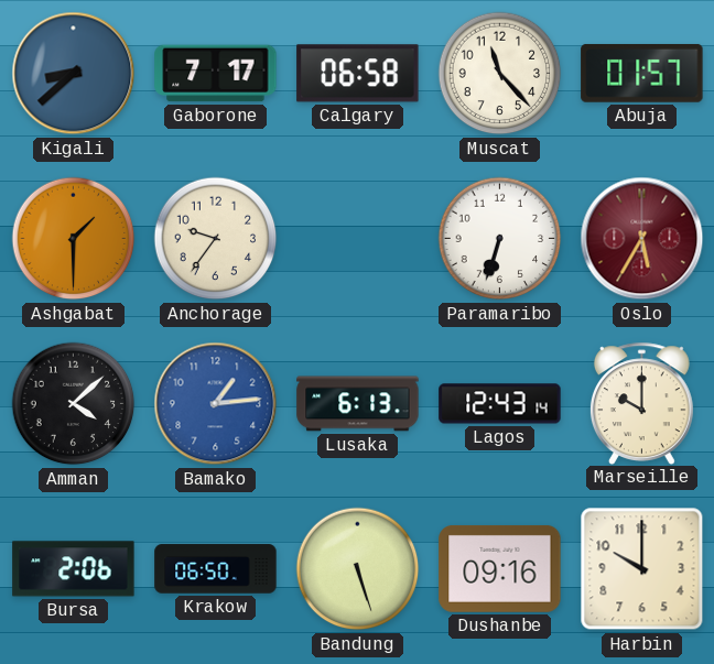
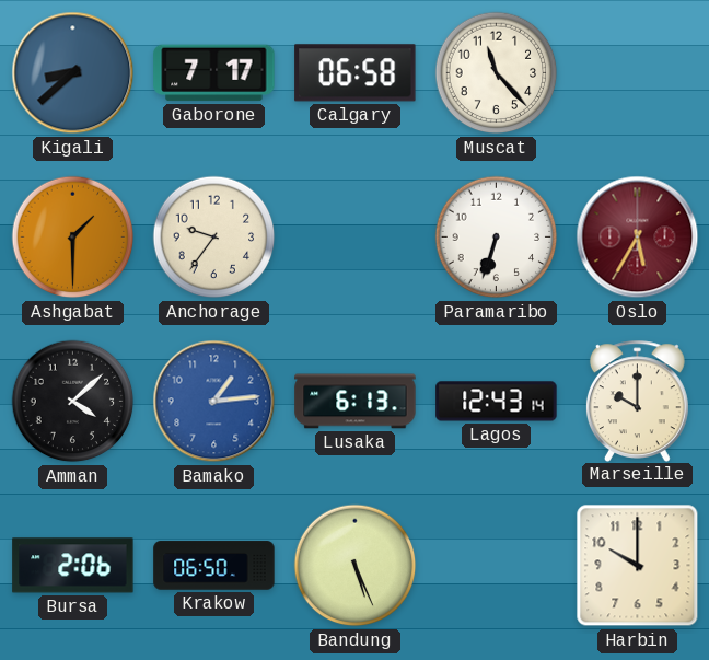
Abuja: 01:57 -> none (642, 73)
Bandung: 5:27 -> 5:26 (356, 566)
Dushanbe: 09:16 -> none (500, 568)
